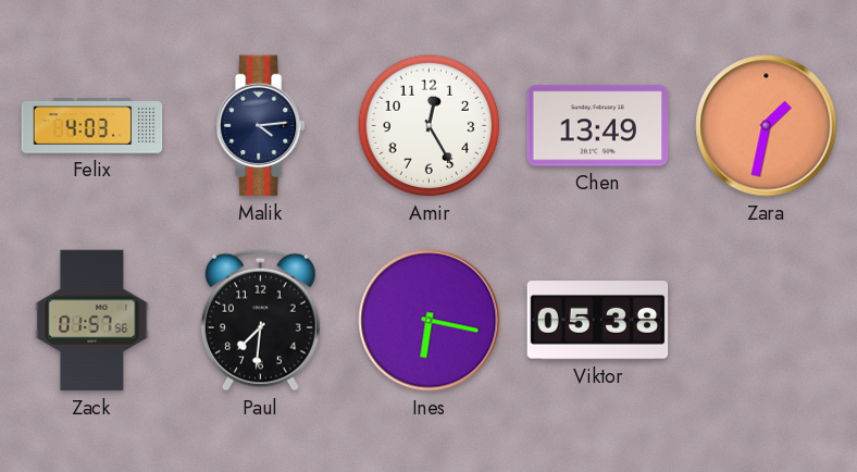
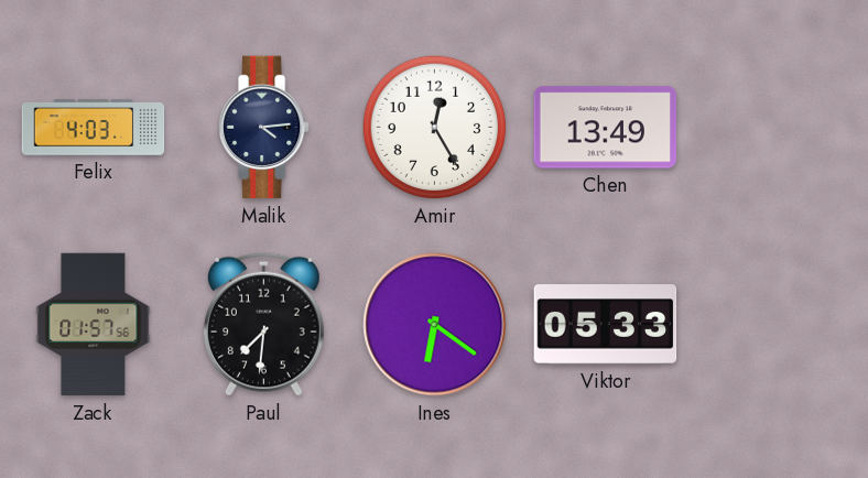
Zara: 1:32 -> none (767, 126)
Ines: 6:17 -> 6:21 (435, 325)
Viktor: 05:38 -> 05:33 (606, 325)
